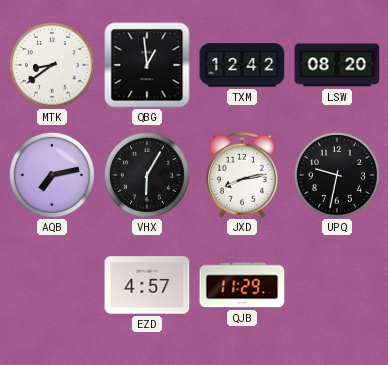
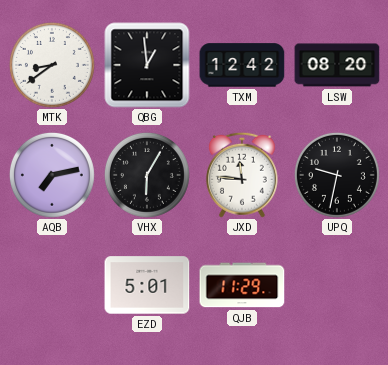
JXD: 8:13 -> 11:46 (242, 175)
EZD: 4:57 -> 5:01 (147, 285)
